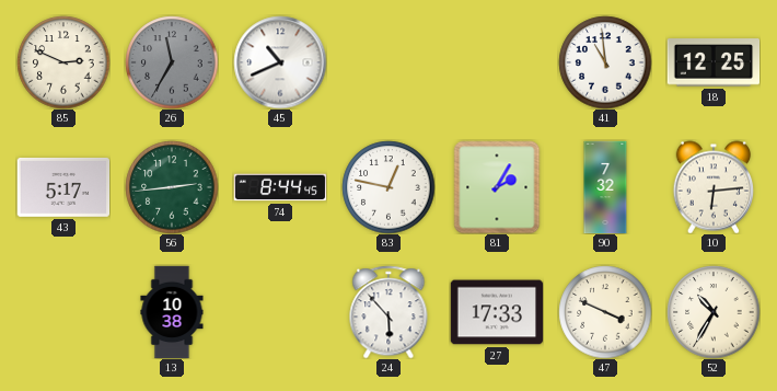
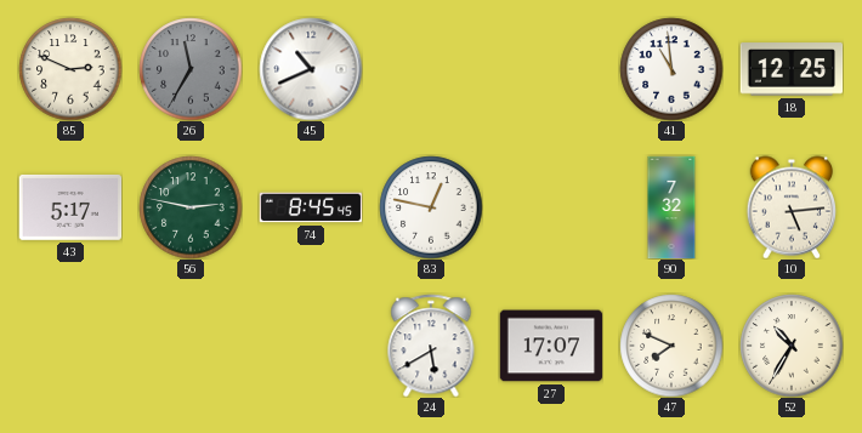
56: 2:44 -> 2:47 (191, 207)
74: 8:44 -> 8:45 (311, 207)
81: 2:05 -> none (497, 187)
10: 6:14 -> 5:14 (790, 207)
13: 10:38 -> none (172, 312)
24: 5:53 -> 5:40 (431, 346)
27: 17:33 -> 17:07 (551, 346)
47: 3:49 -> 7:49 (671, 346)
